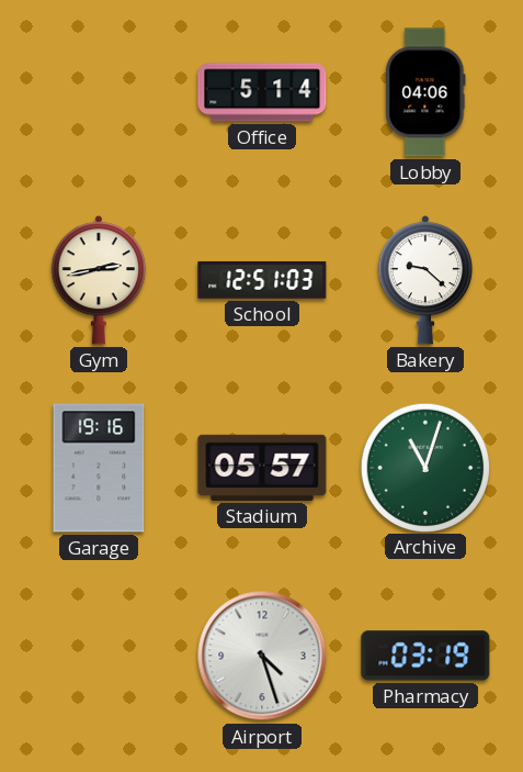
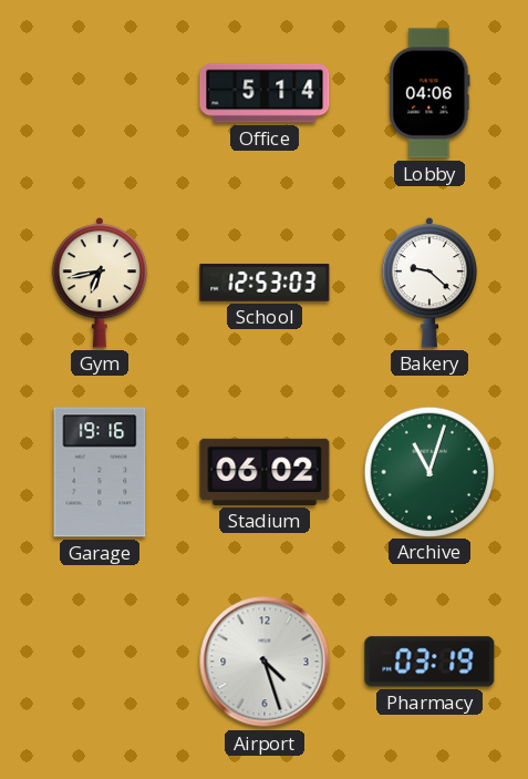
Gym: 2:43 -> 6:43 (100, 284)
School: 12:51 -> 12:53 (265, 283)
Stadium: 05:57 -> 06:02 (265, 472)
